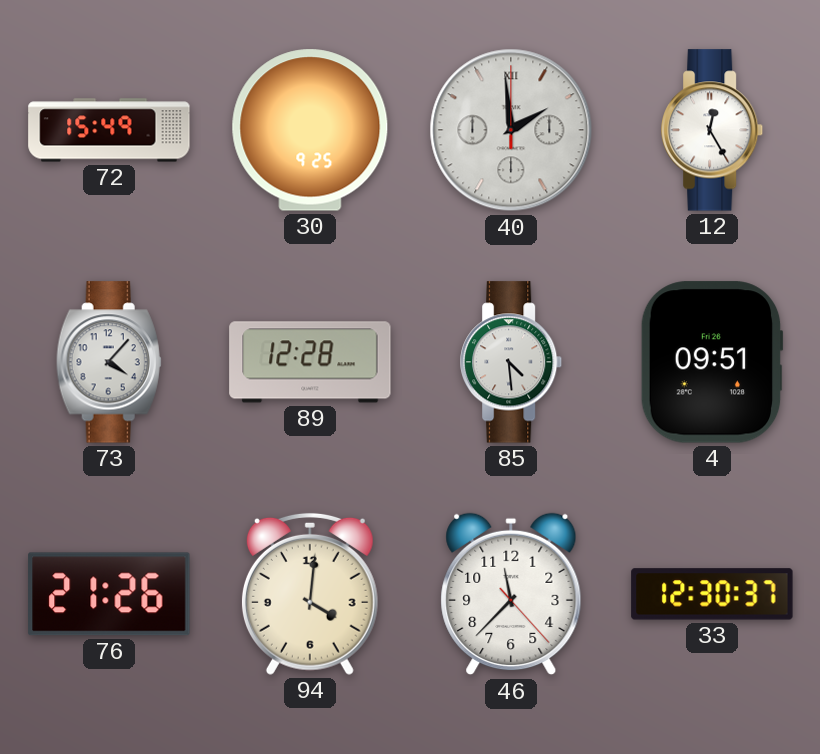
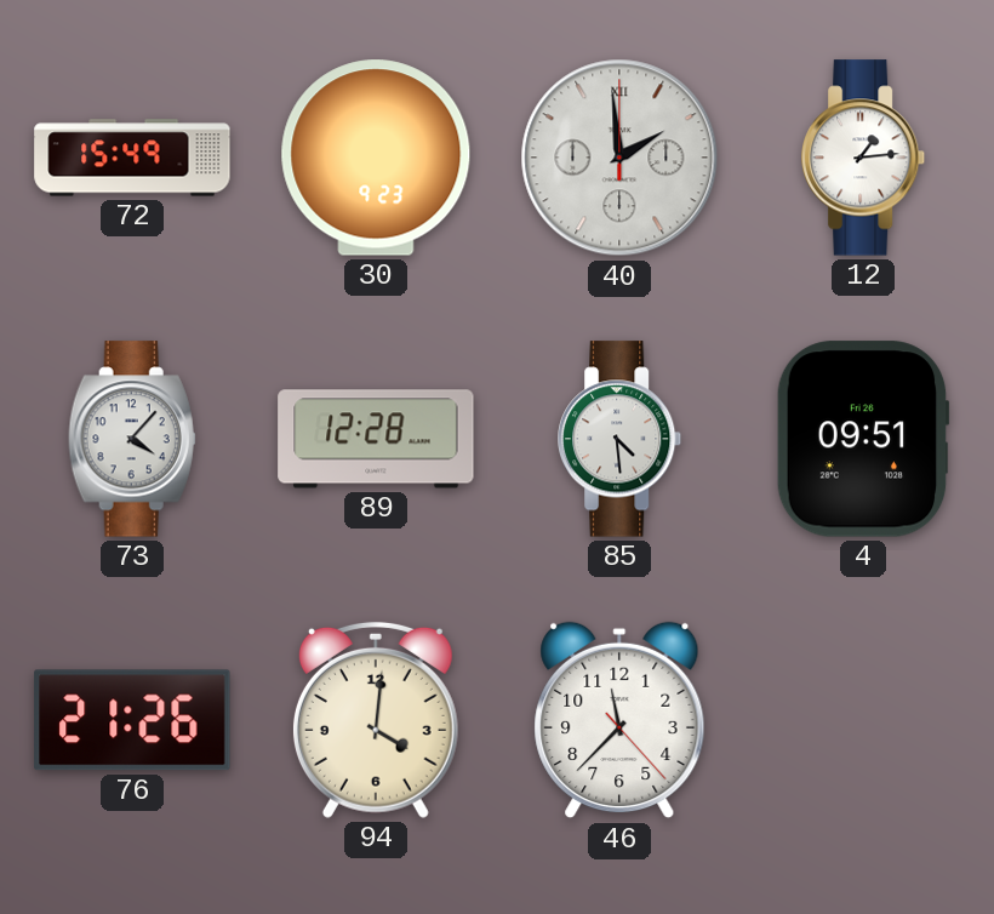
30: 9:25 -> 9:23 (376, 158)
12: 12:25 -> 1:14 (864, 158)
33: 12:30 -> none (712, 594)
